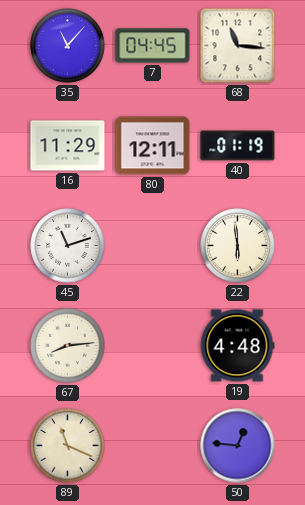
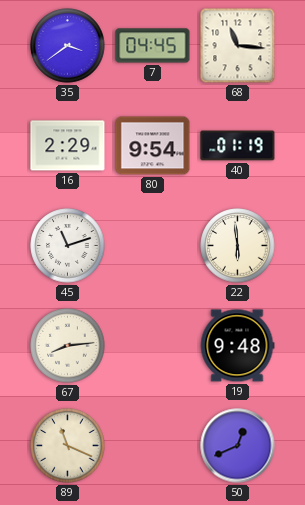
35: 11:07 -> 3:39 (68, 46)
16: 11:29 -> 2:29 (68, 146)
80: 12:11 -> 9:54 (153, 146)
19: 4:48 -> 9:48 (237, 346)
50: 12:46 -> 12:41 (238, 446)
